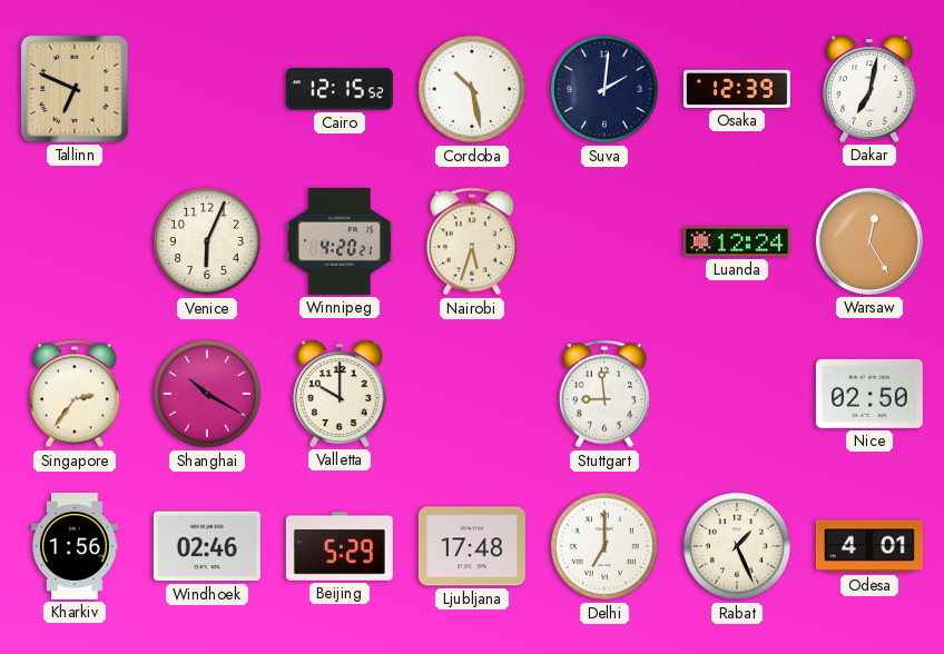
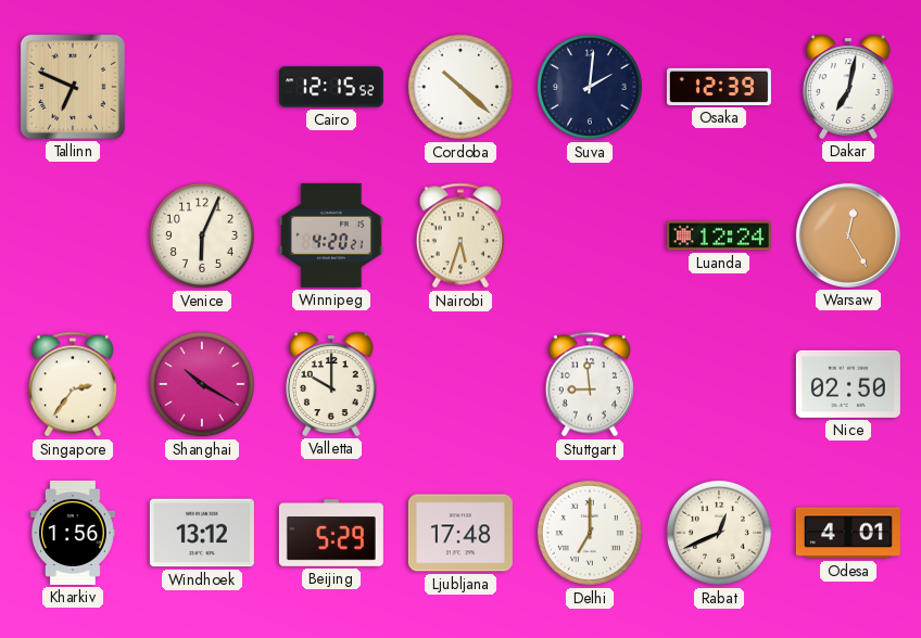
Cordoba: 10:28 -> 10:22 (460, 87)
Windhoek: 02:46 -> 13:12 (202, 533)
Rabat: 1:26 -> 12:41 (719, 533)
